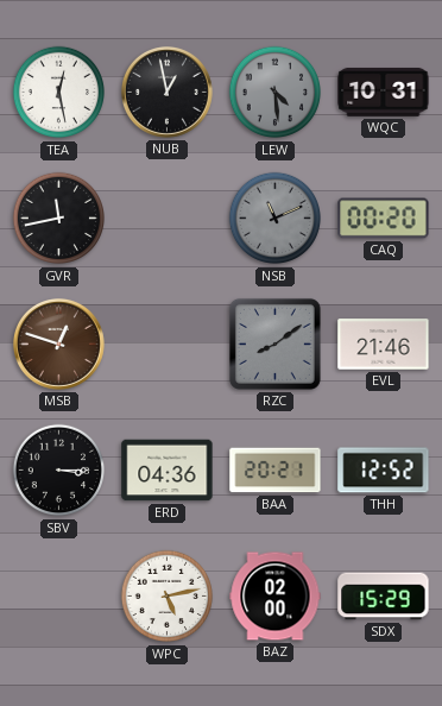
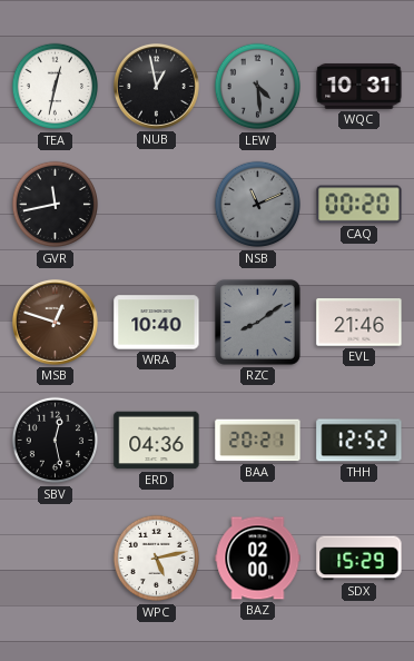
TEA: 12:28 -> 12:32 (56, 87)
WRA: none -> 10:40 (157, 323)
SBV: 3:15 -> 12:28 (56, 441)
